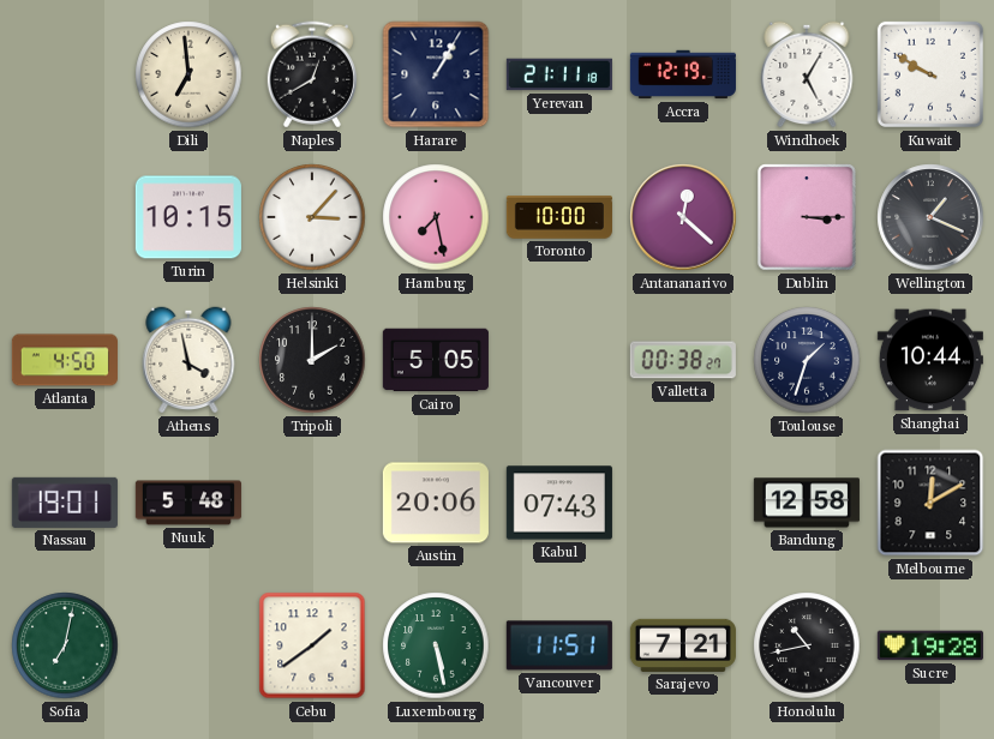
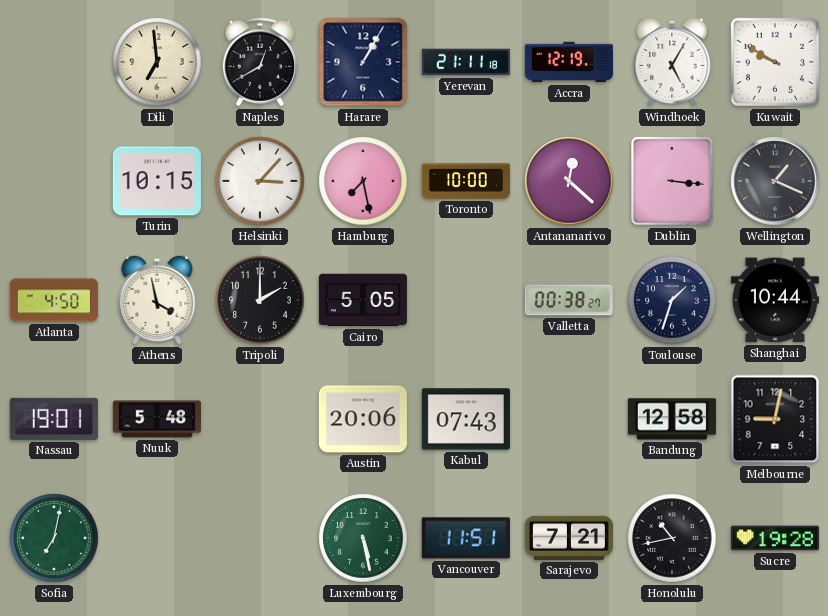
Dublin: 3:15 -> 3:16 (672, 181)
Melbourne: 12:10 -> 9:02 (775, 419)
Cebu: 1:39 -> none (312, 645)
